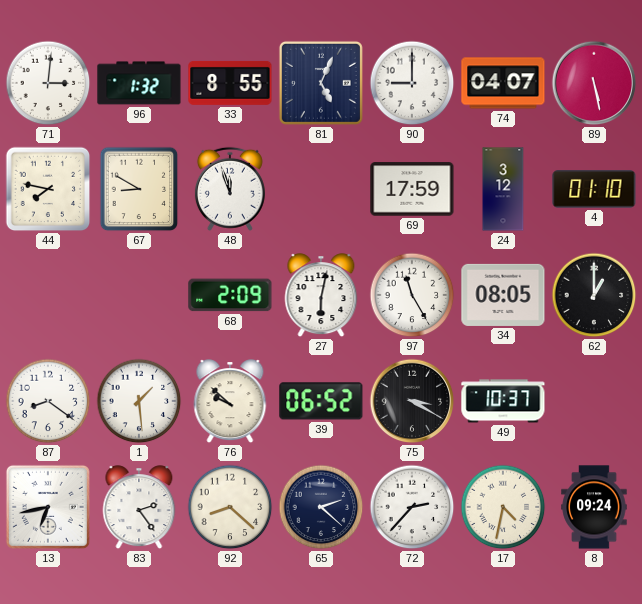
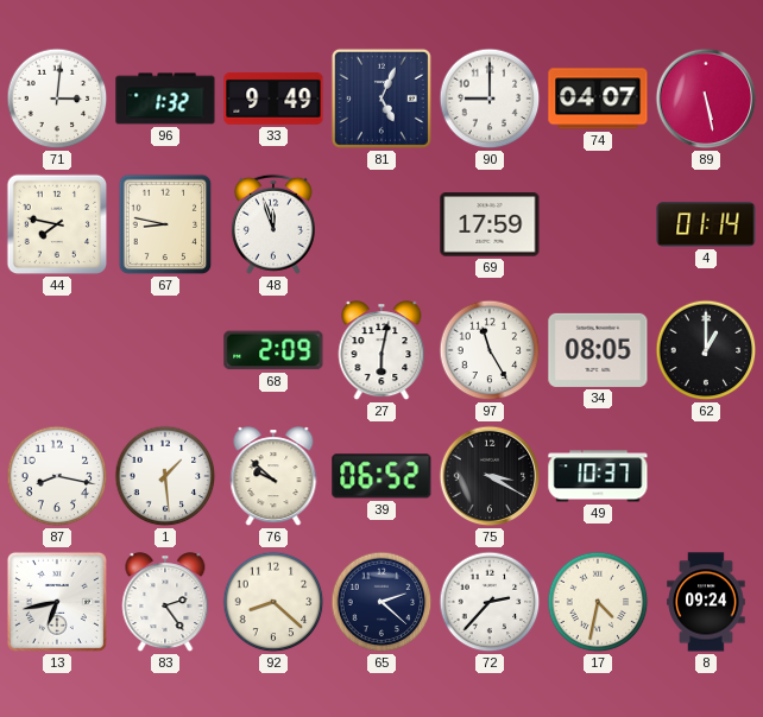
33: 8:55 -> 9:49 (273, 99)
67: 8:50 -> 8:47 (165, 224)
24: 3:12 -> none (503, 189)
4: 01:10 -> 01:14 (706, 224)
87: 8:21 -> 8:17 (57, 476)
